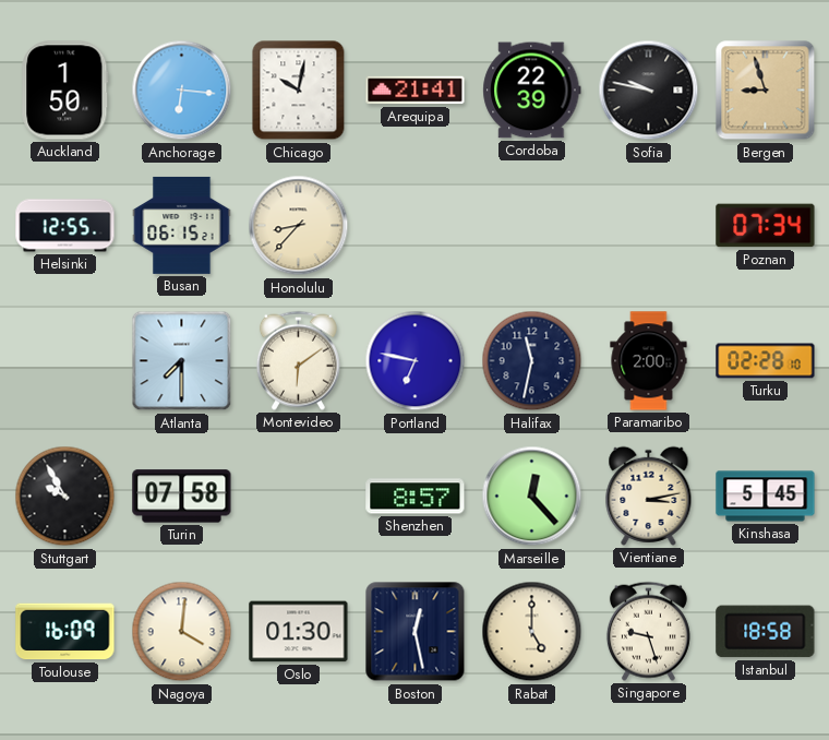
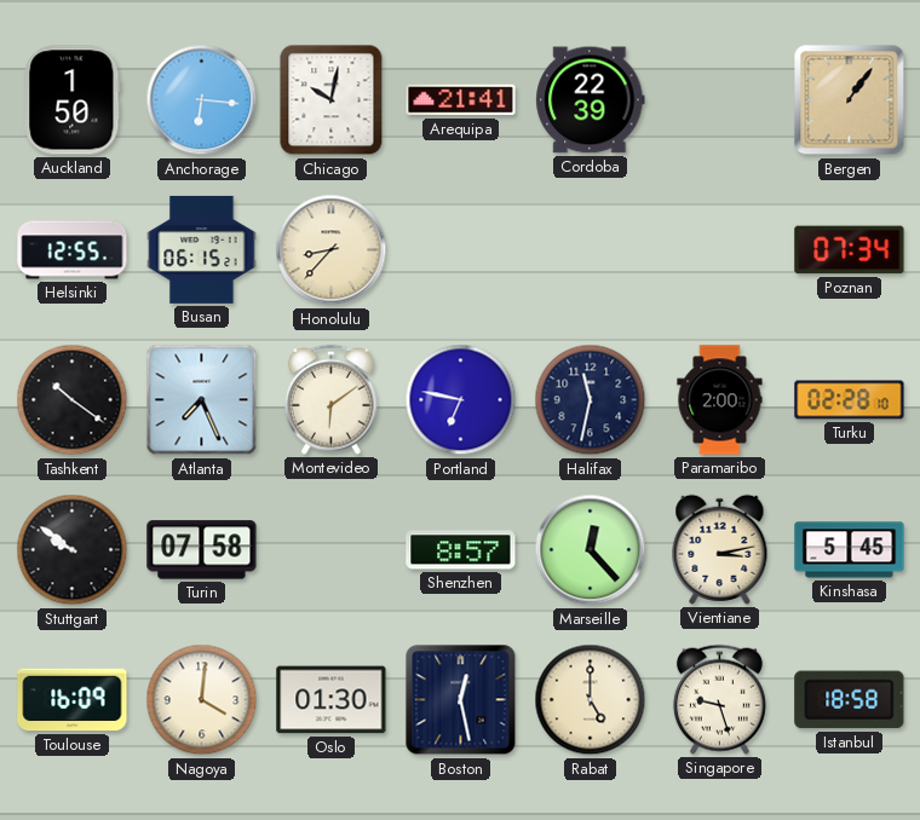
Sofia: 9:47 -> none (649, 91)
Bergen: 8:57 -> 1:06 (850, 100)
Tashkent: none -> 10:21 (73, 400)
Atlanta: 7:30 -> 7:26 (202, 400)
Stuttgart: 9:55 -> 9:51 (73, 550)
